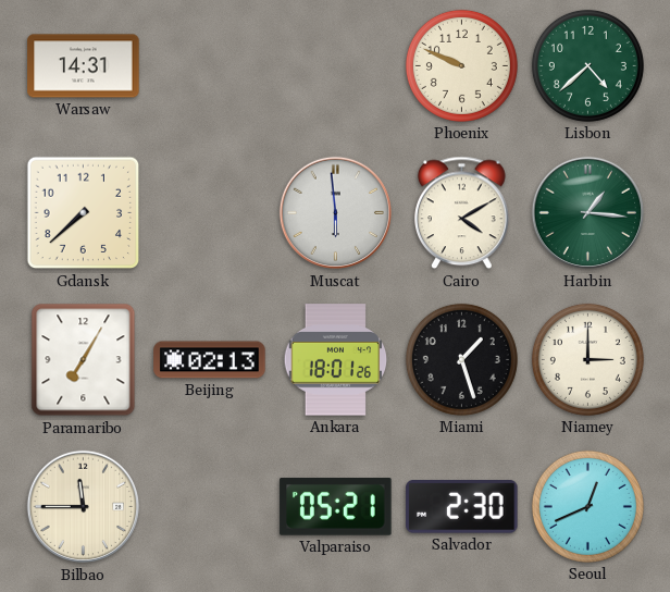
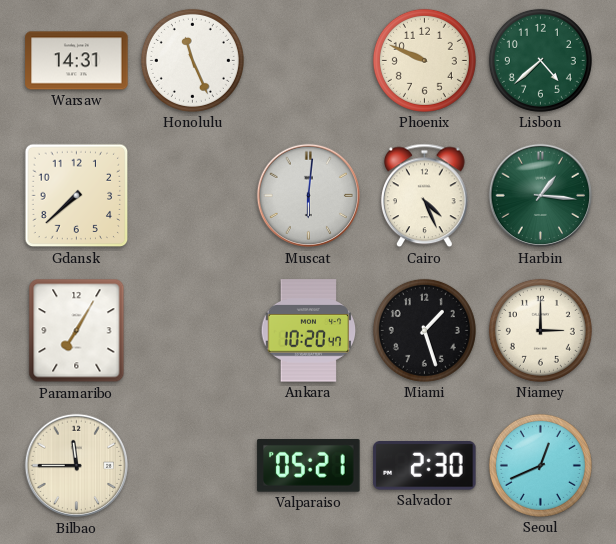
Honolulu: none -> 11:26 (192, 60)
Muscat: 5:59 -> 6:01 (309, 196)
Cairo: 4:10 -> 4:26 (425, 196)
Beijing: 02:13 -> none (210, 360)
Ankara: 18:01 -> 10:20 (309, 331)
